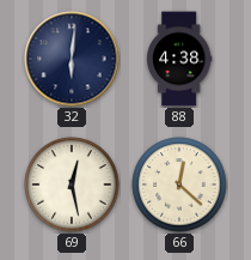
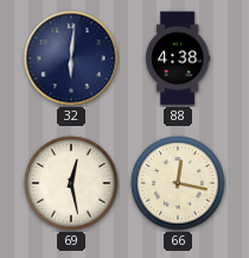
66: 12:22 -> 12:17 (178, 183)
